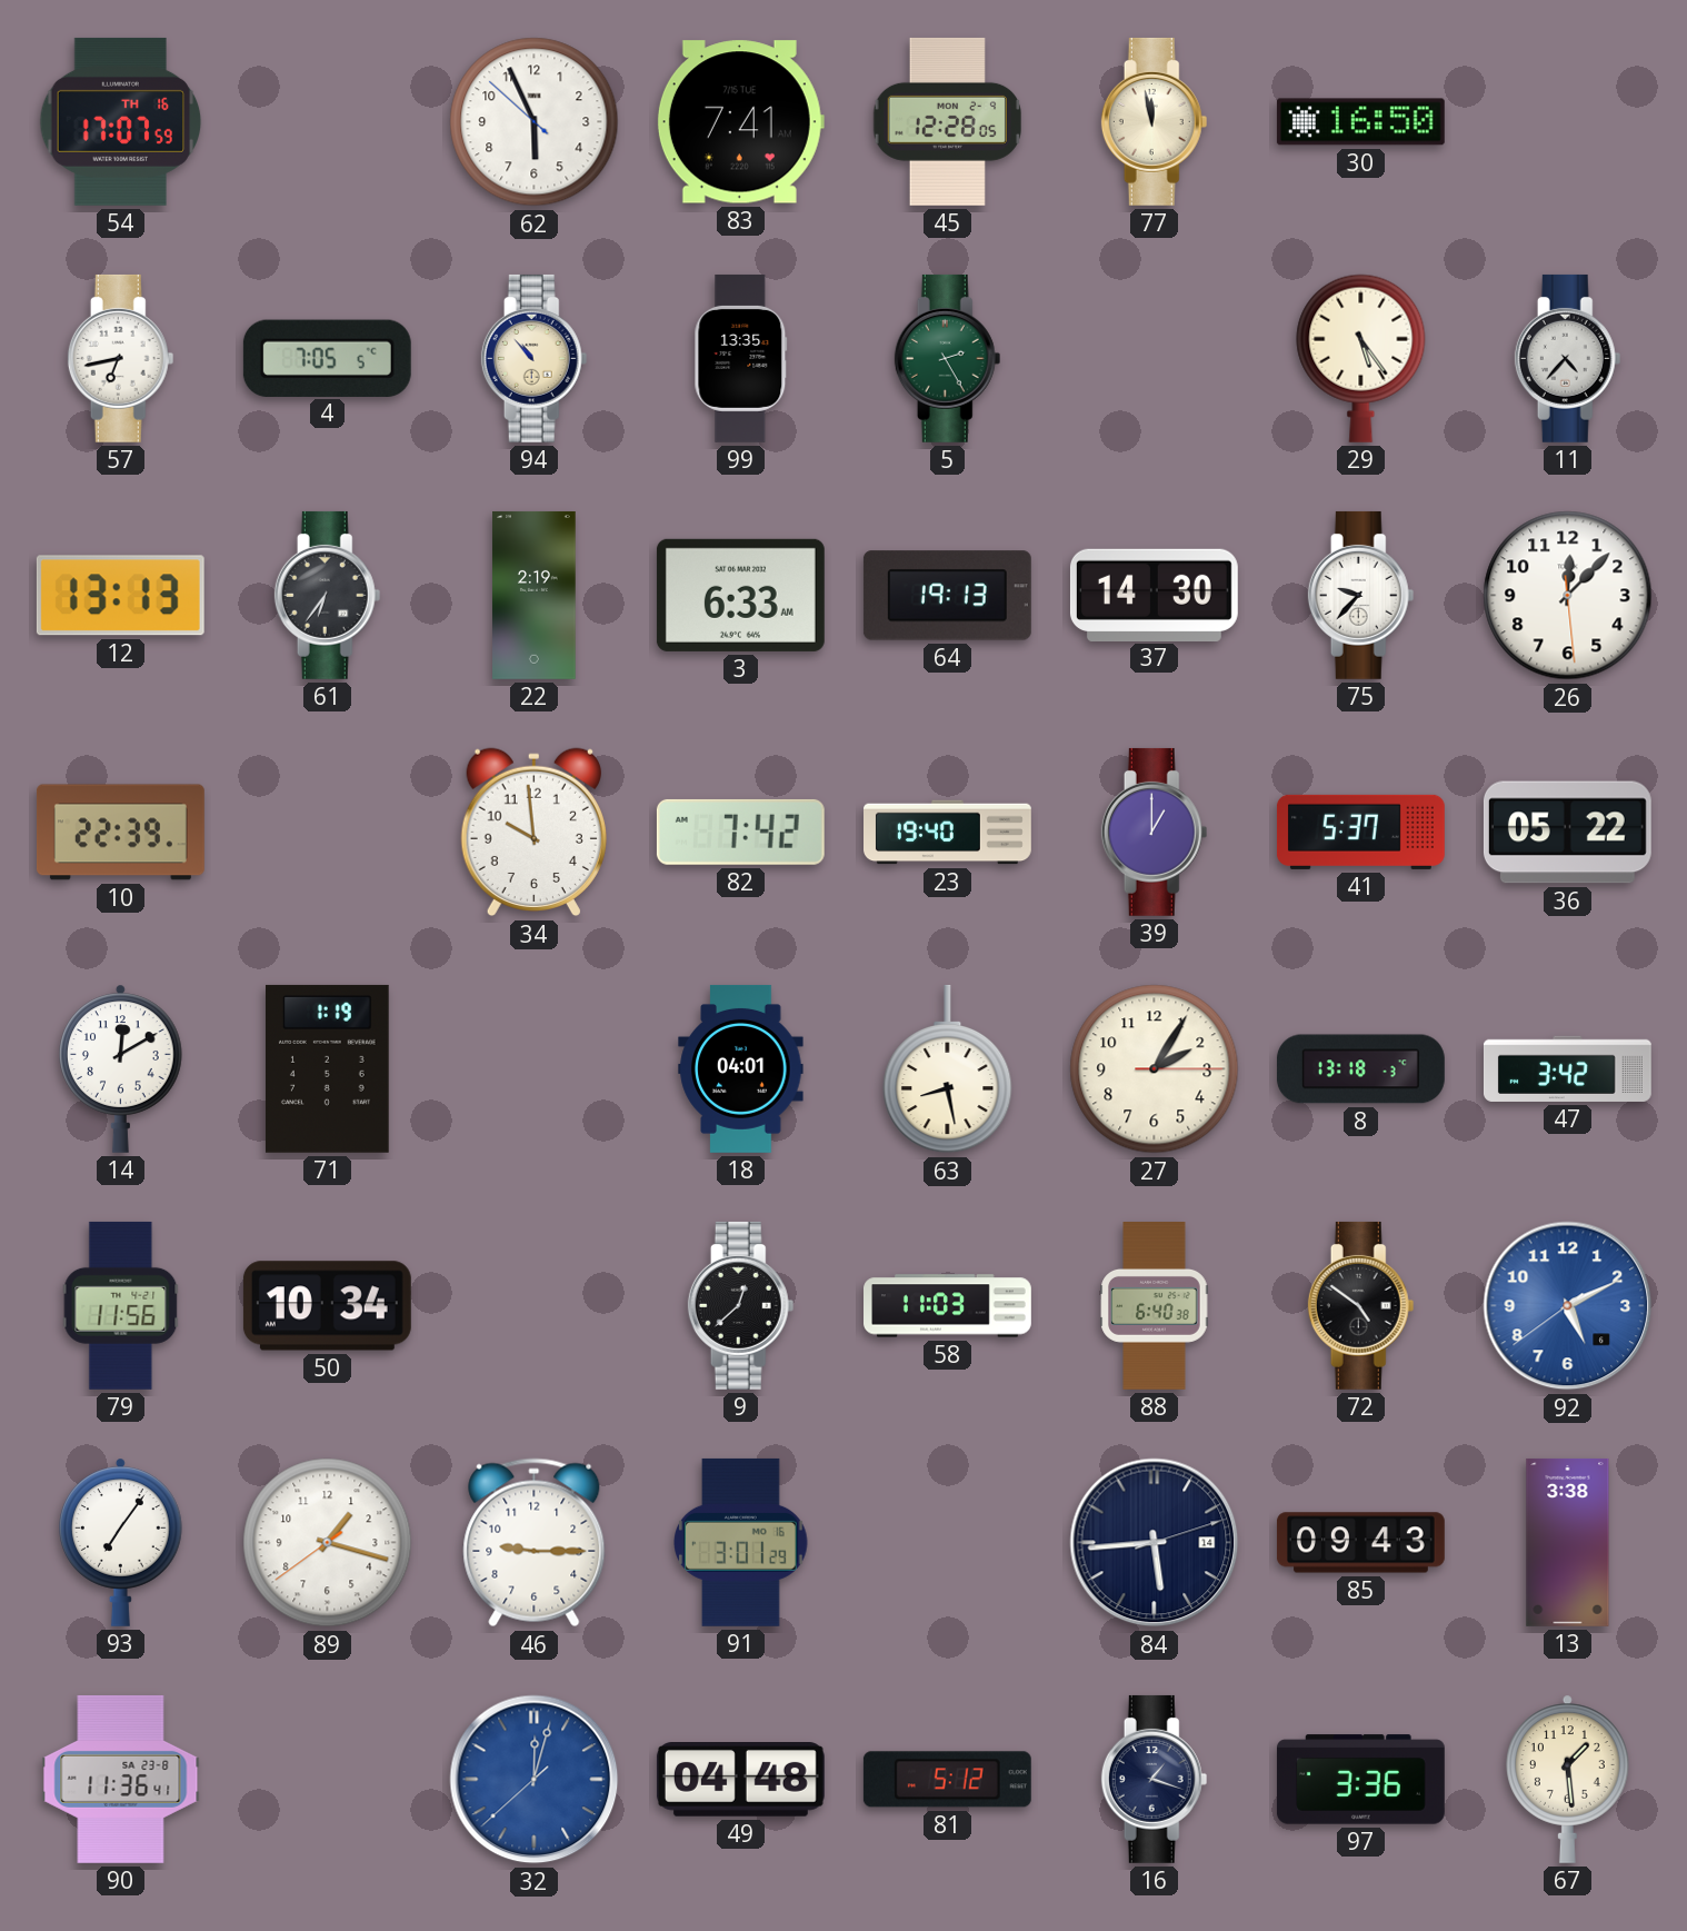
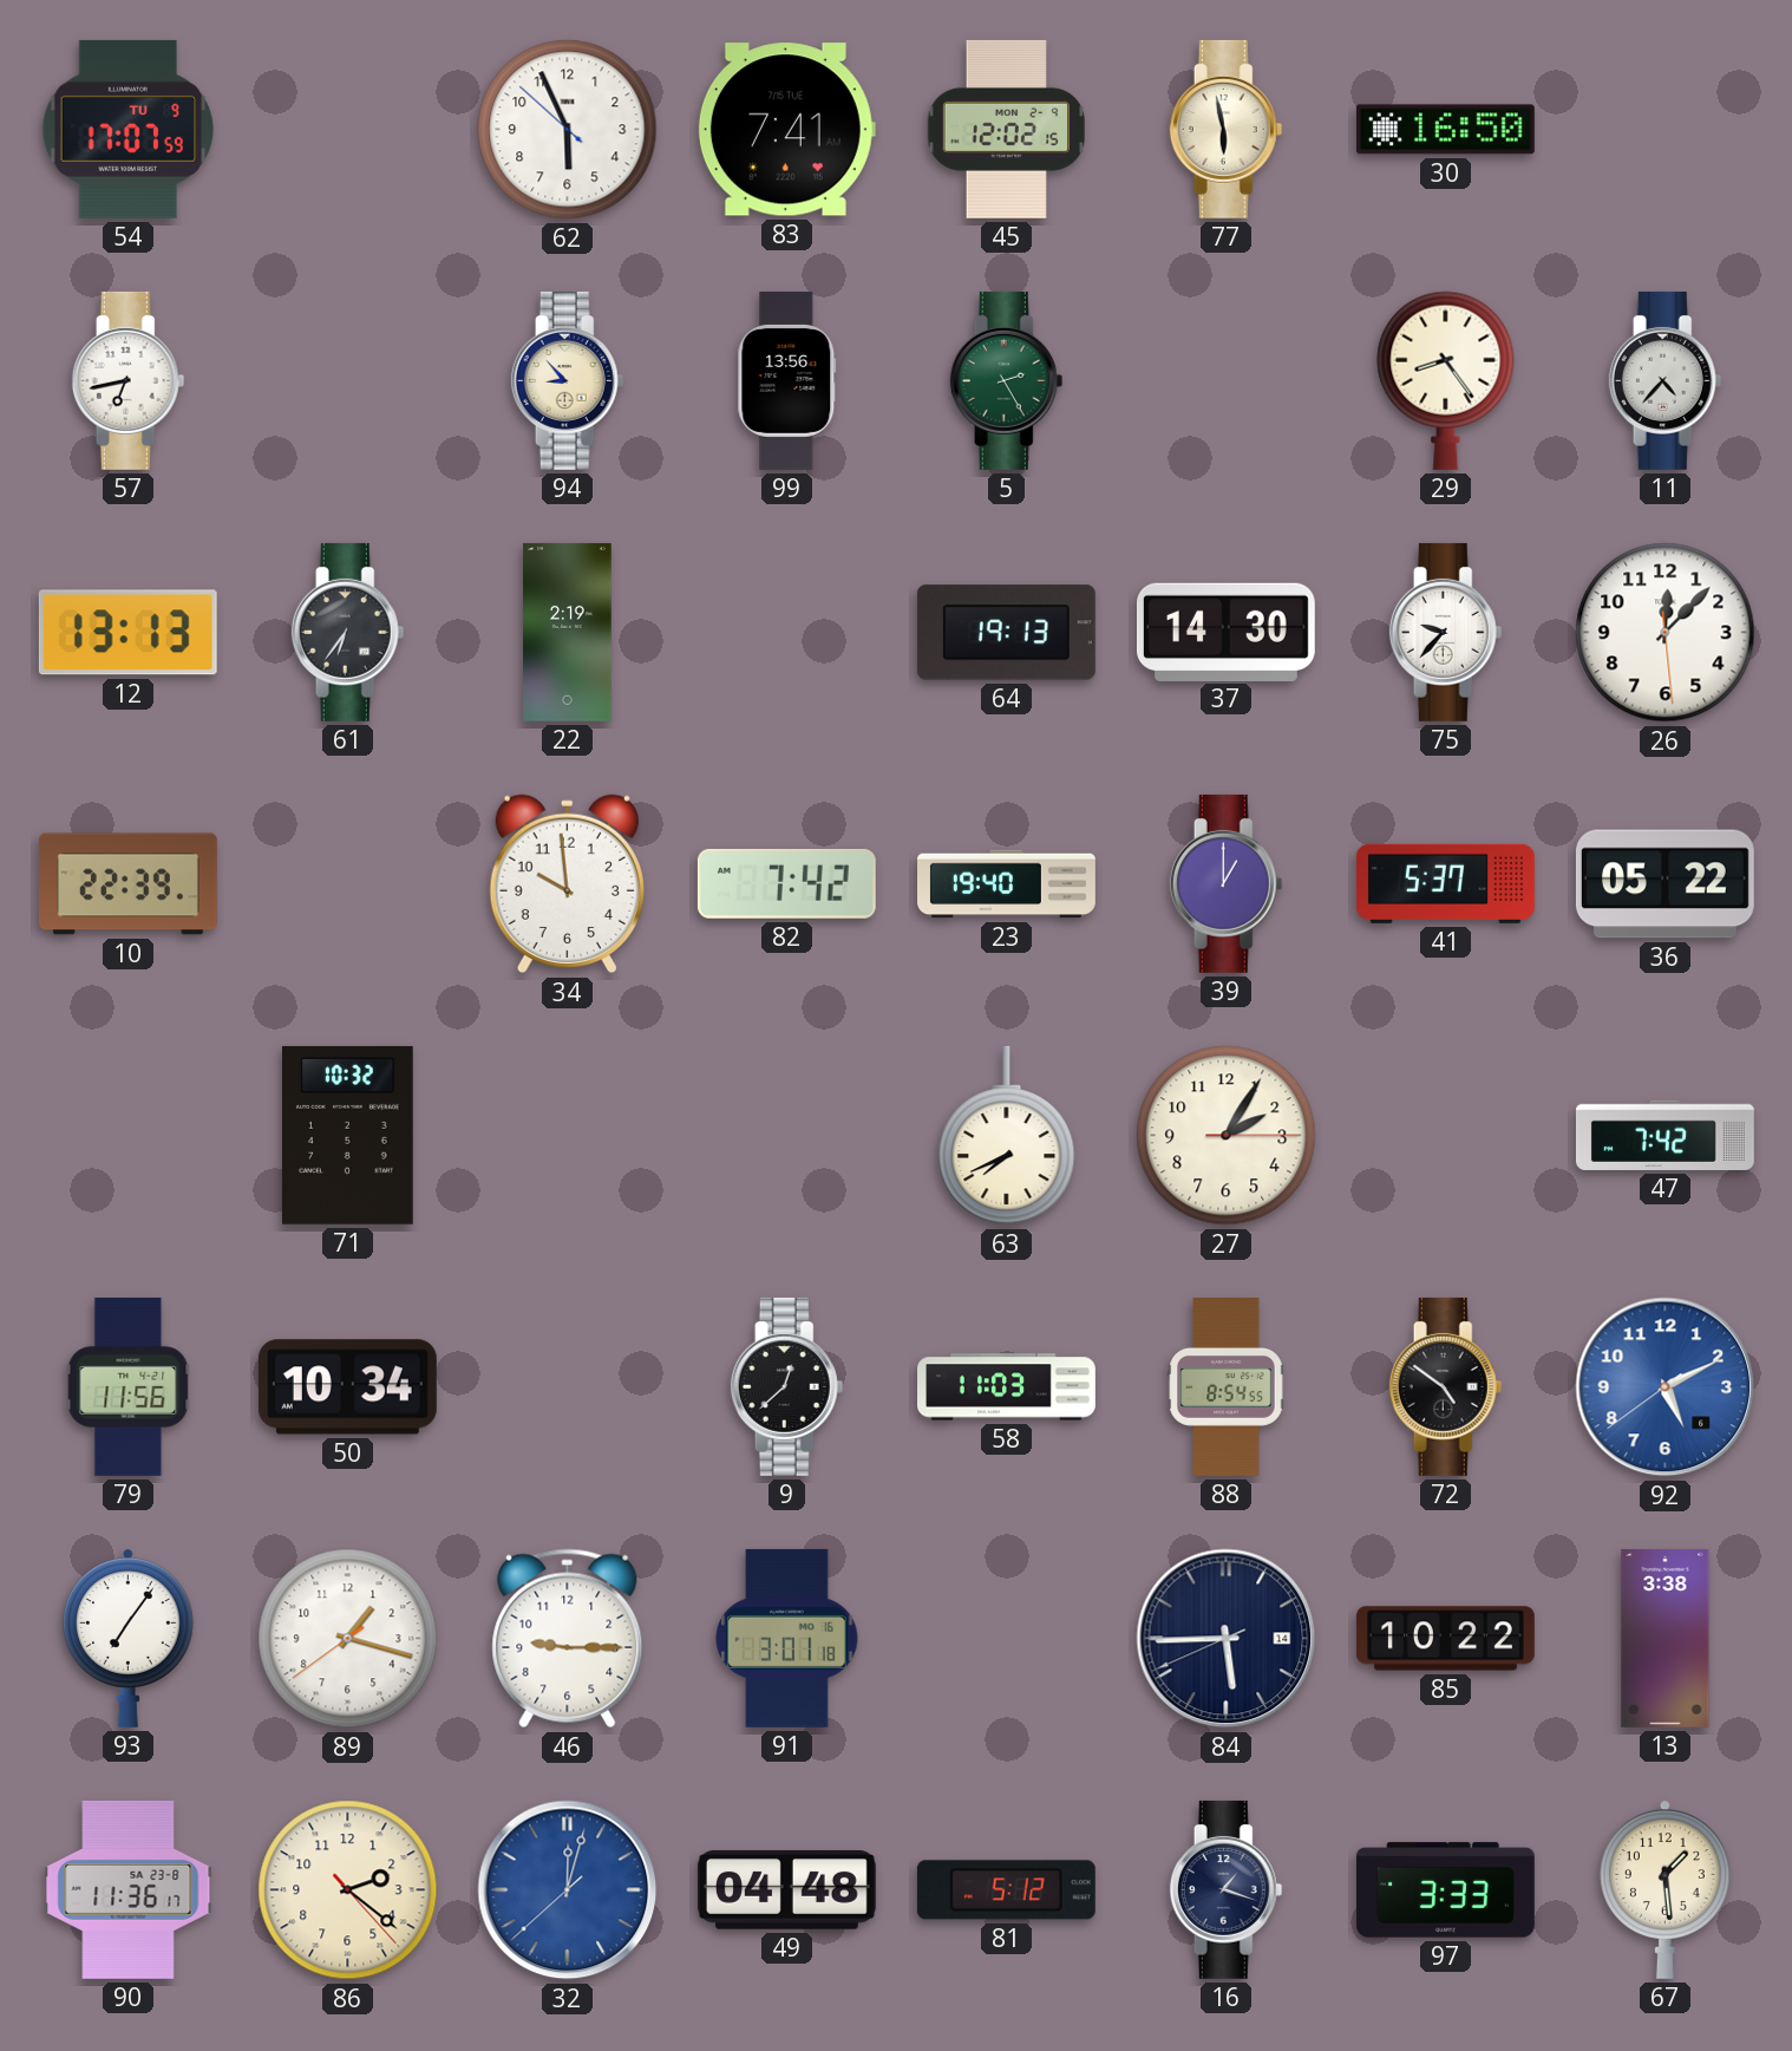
54 date: TH 16 -> TU 9 (129, 129)
45: 12:28 -> 12:02 (1006, 129)
77: 11:58 -> 5:58 (1227, 129)
4: 7:05 -> none (327, 358)
94: 10:53 -> 8:53 (568, 380)
99: 13:35 -> 13:56 (787, 380)
29: 5:24 -> 8:24 (1446, 380)
3: 6:33 -> none (740, 595)
14: 12:10 -> none (121, 1068)
71: 1:19 -> 10:32 (347, 1135)
18: 04:01 -> none (741, 1068)
63: 8:28 -> 7:41 (1007, 1136)
8: 13:18 -> none (1360, 1069)
47: 3:42 -> 7:42 (1665, 1135)
88: 6:40 -> 8:54 (1227, 1387)
91: 3:01:29 -> 3:01:18 (787, 1638)
84: 5:44:12 -> 5:44:41 (1227, 1639)
85: 09:43 -> 10:22 (1445, 1639)
90: 11:36:41 -> 11:36:17 (129, 1889)
86: none -> 2:21 (348, 1890)
97: 3:36 -> 3:33 (1445, 1890)
